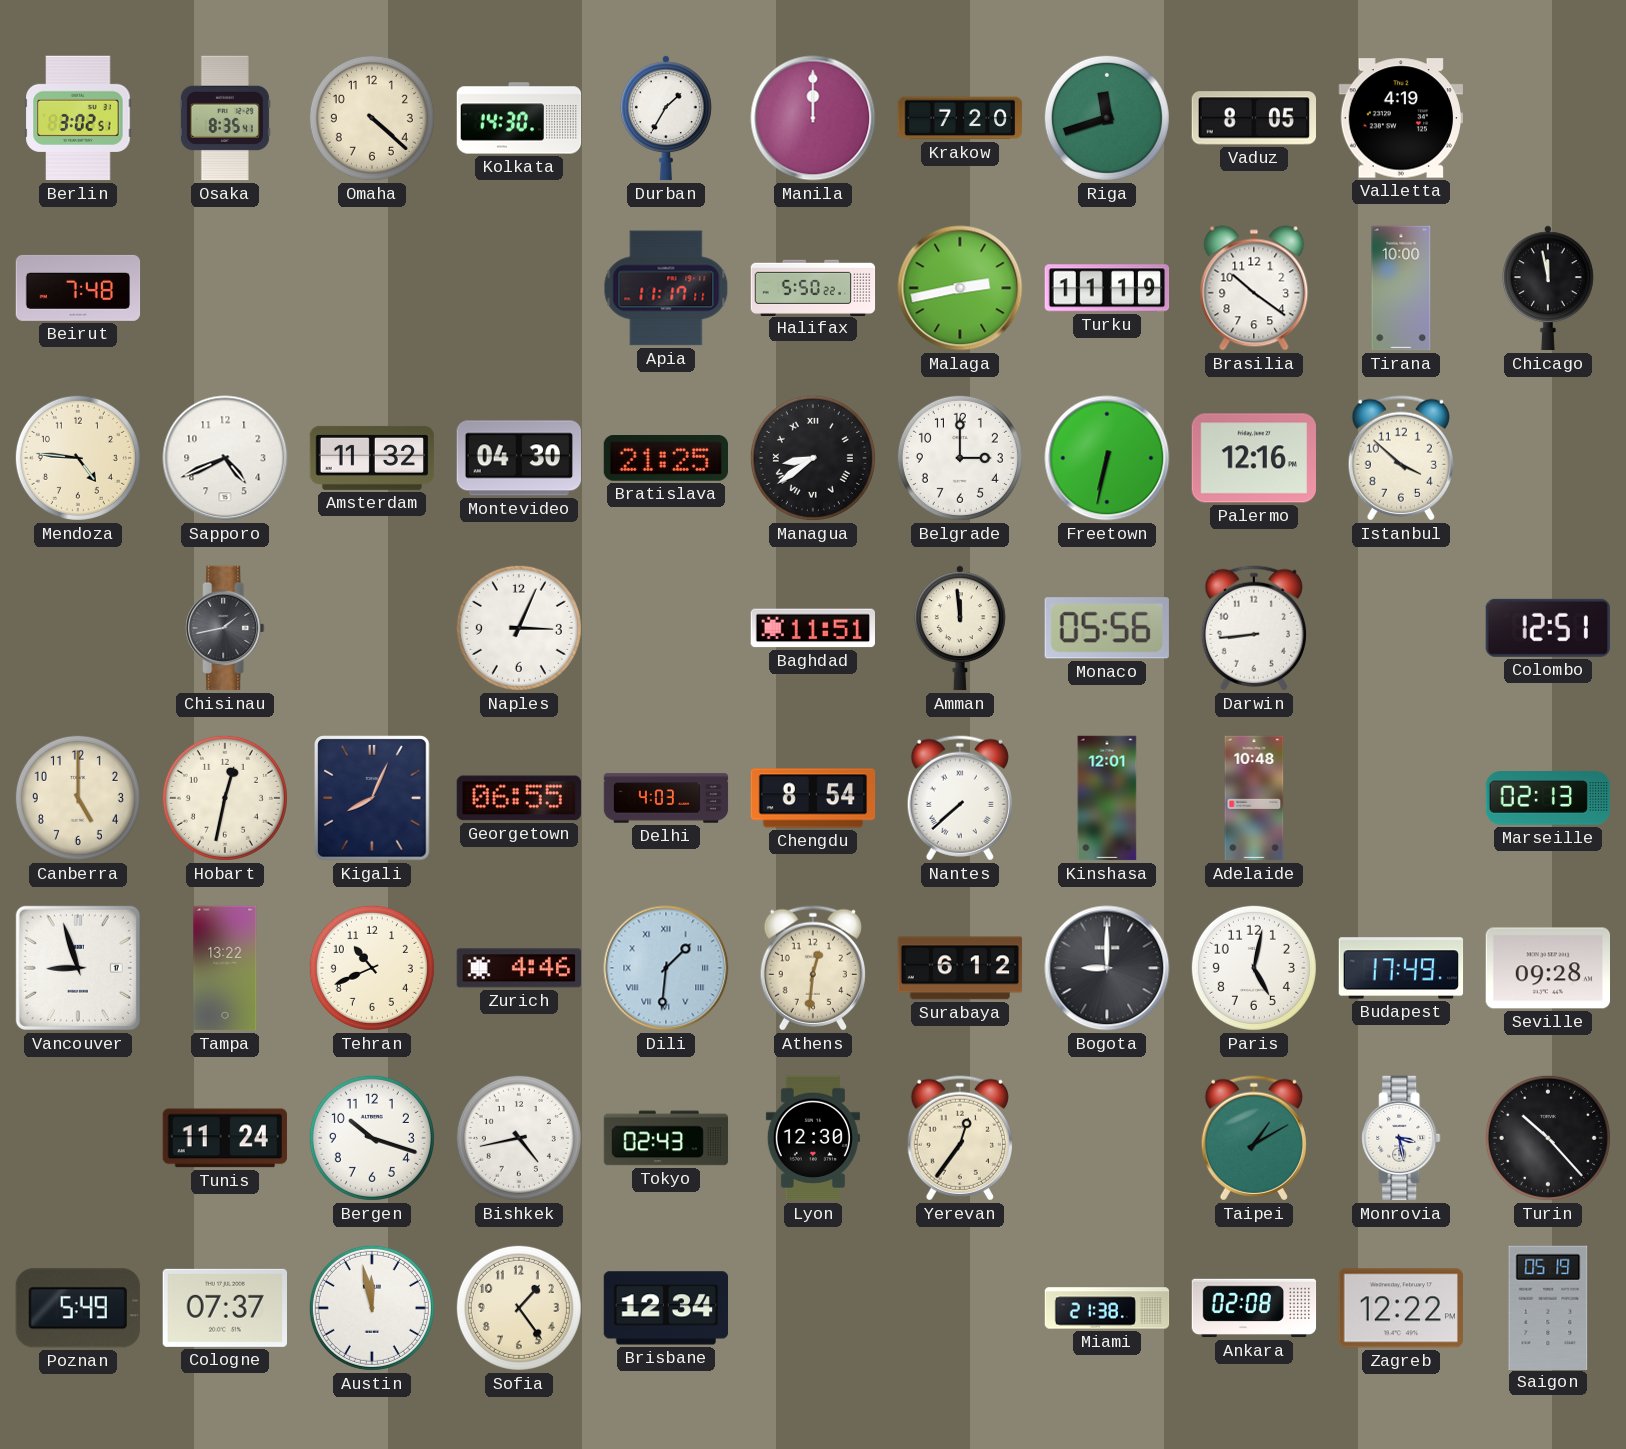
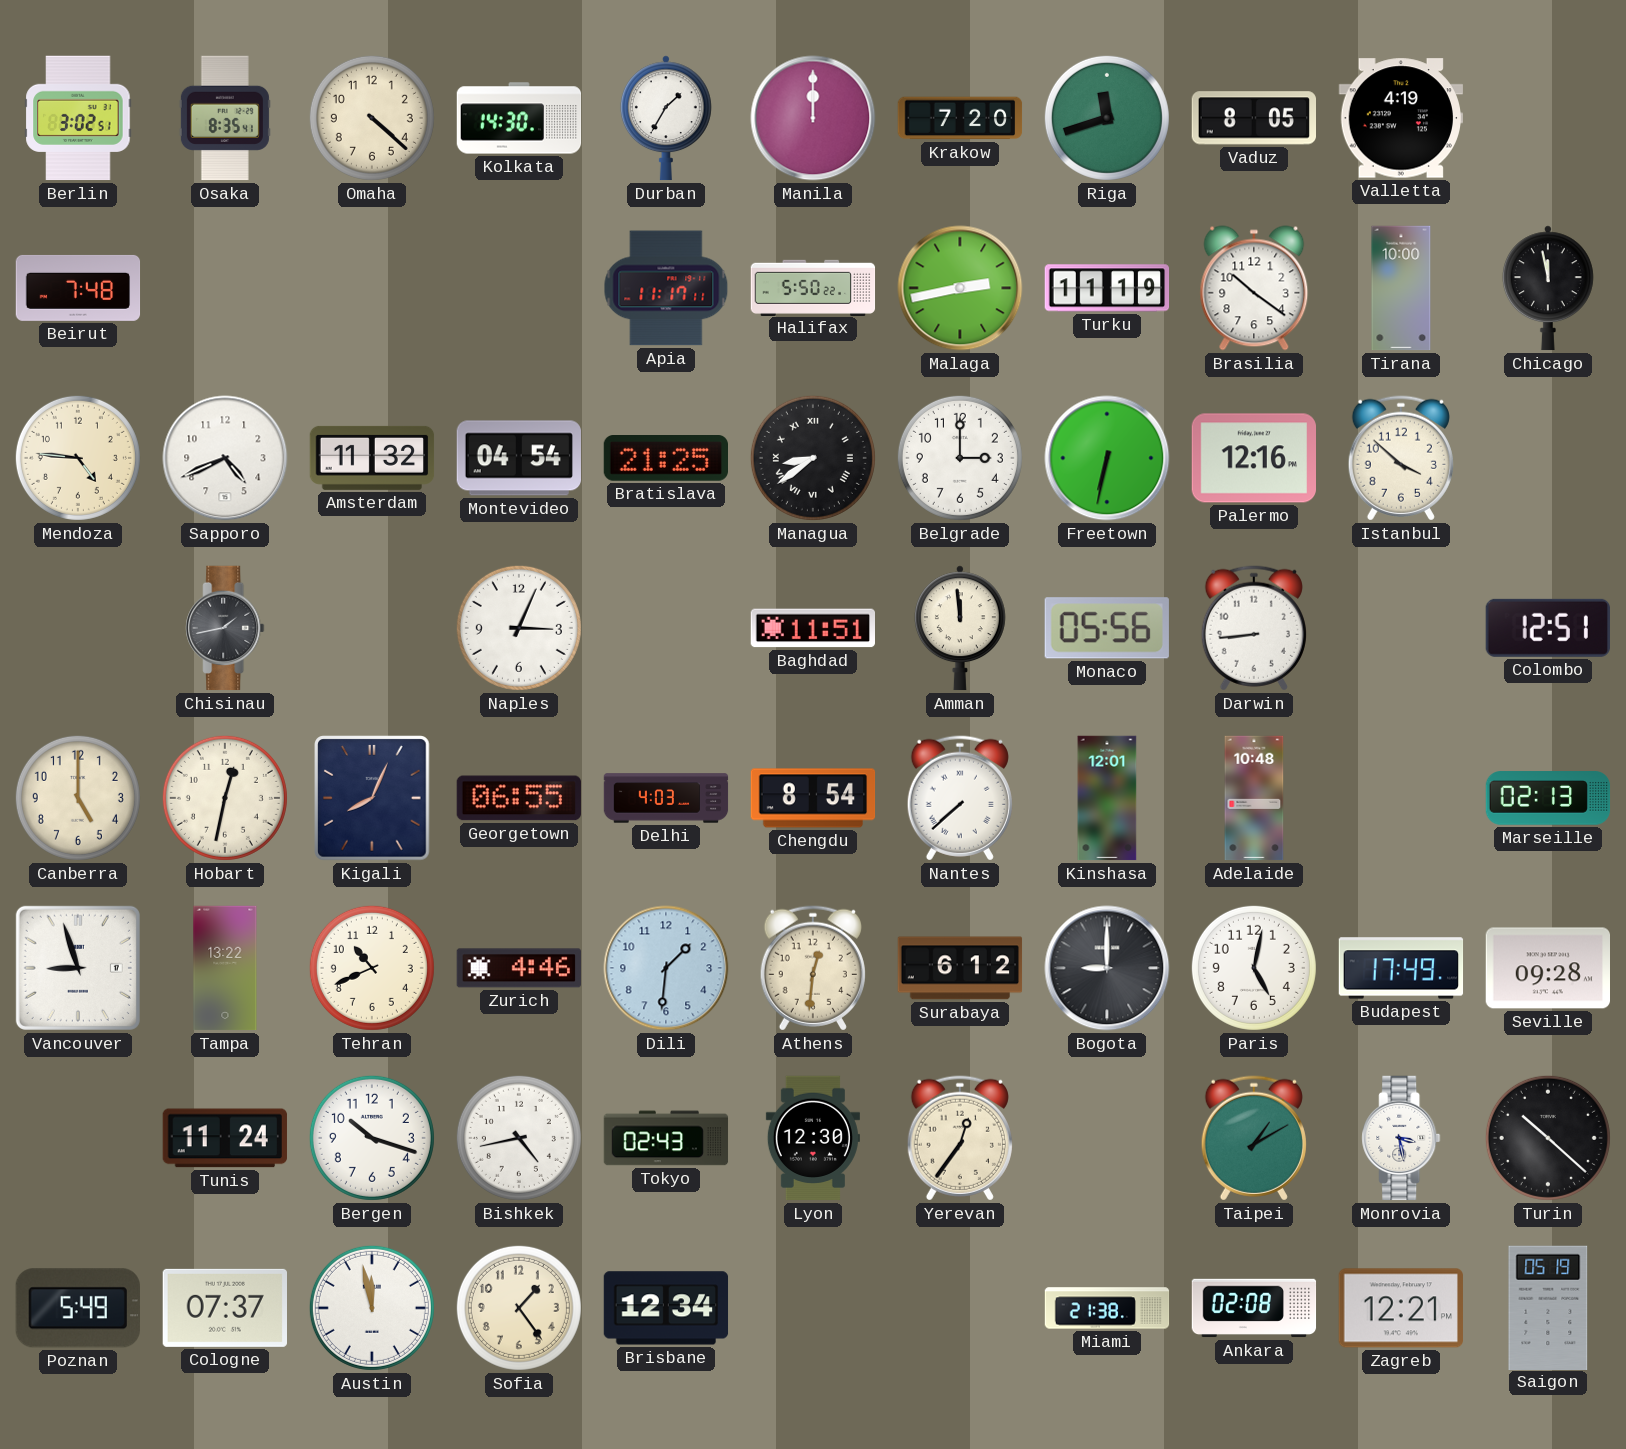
Montevideo: 04:30 -> 04:54 (518, 458)
Dili numerals: Roman -> Arabic (666, 968)
Turin: 10:23 -> 10:22 (1548, 1138)
Zagreb: 12:22 -> 12:21 (1401, 1308)
